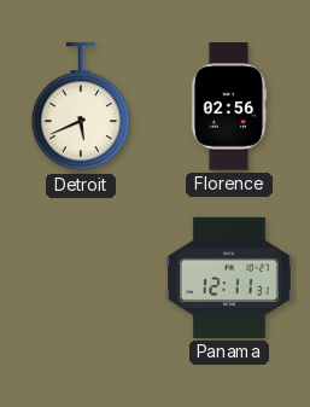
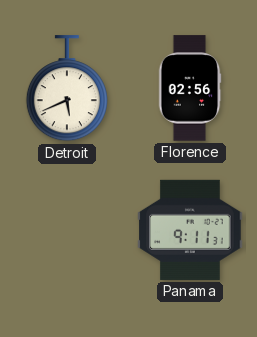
Panama: 12:11 -> 9:11 (190, 230)
